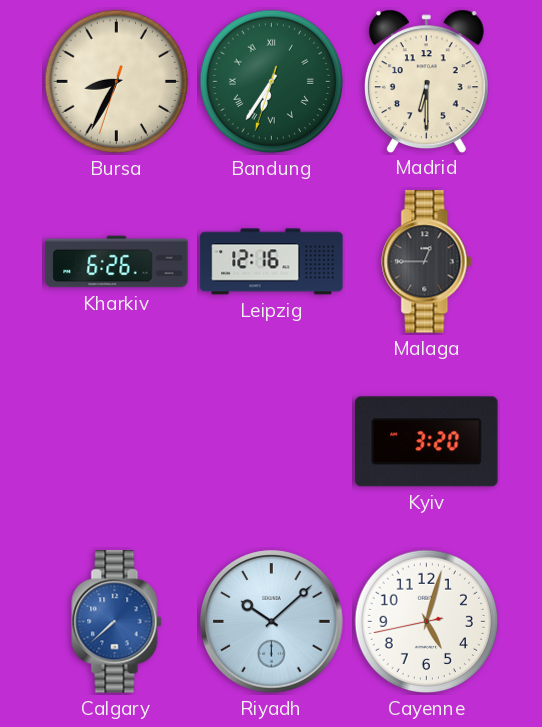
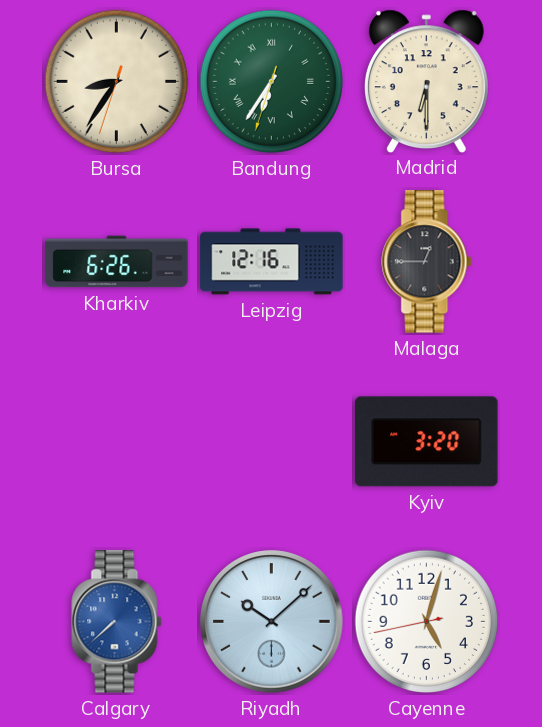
Bursa: 8:34 -> 8:35 (117, 82)
